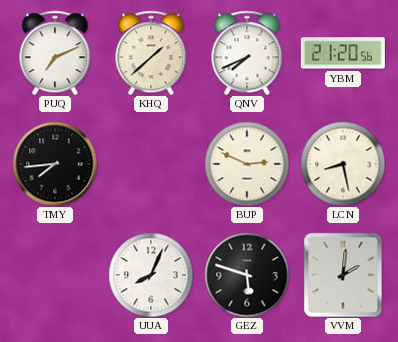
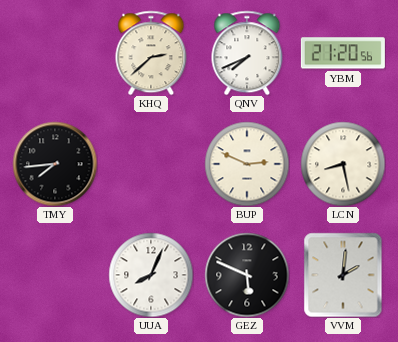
PUQ: 7:11 -> none (55, 53)
KHQ: 1:38 -> 2:38 (151, 53)
GEZ: 5:48 -> 5:49 (247, 275)
